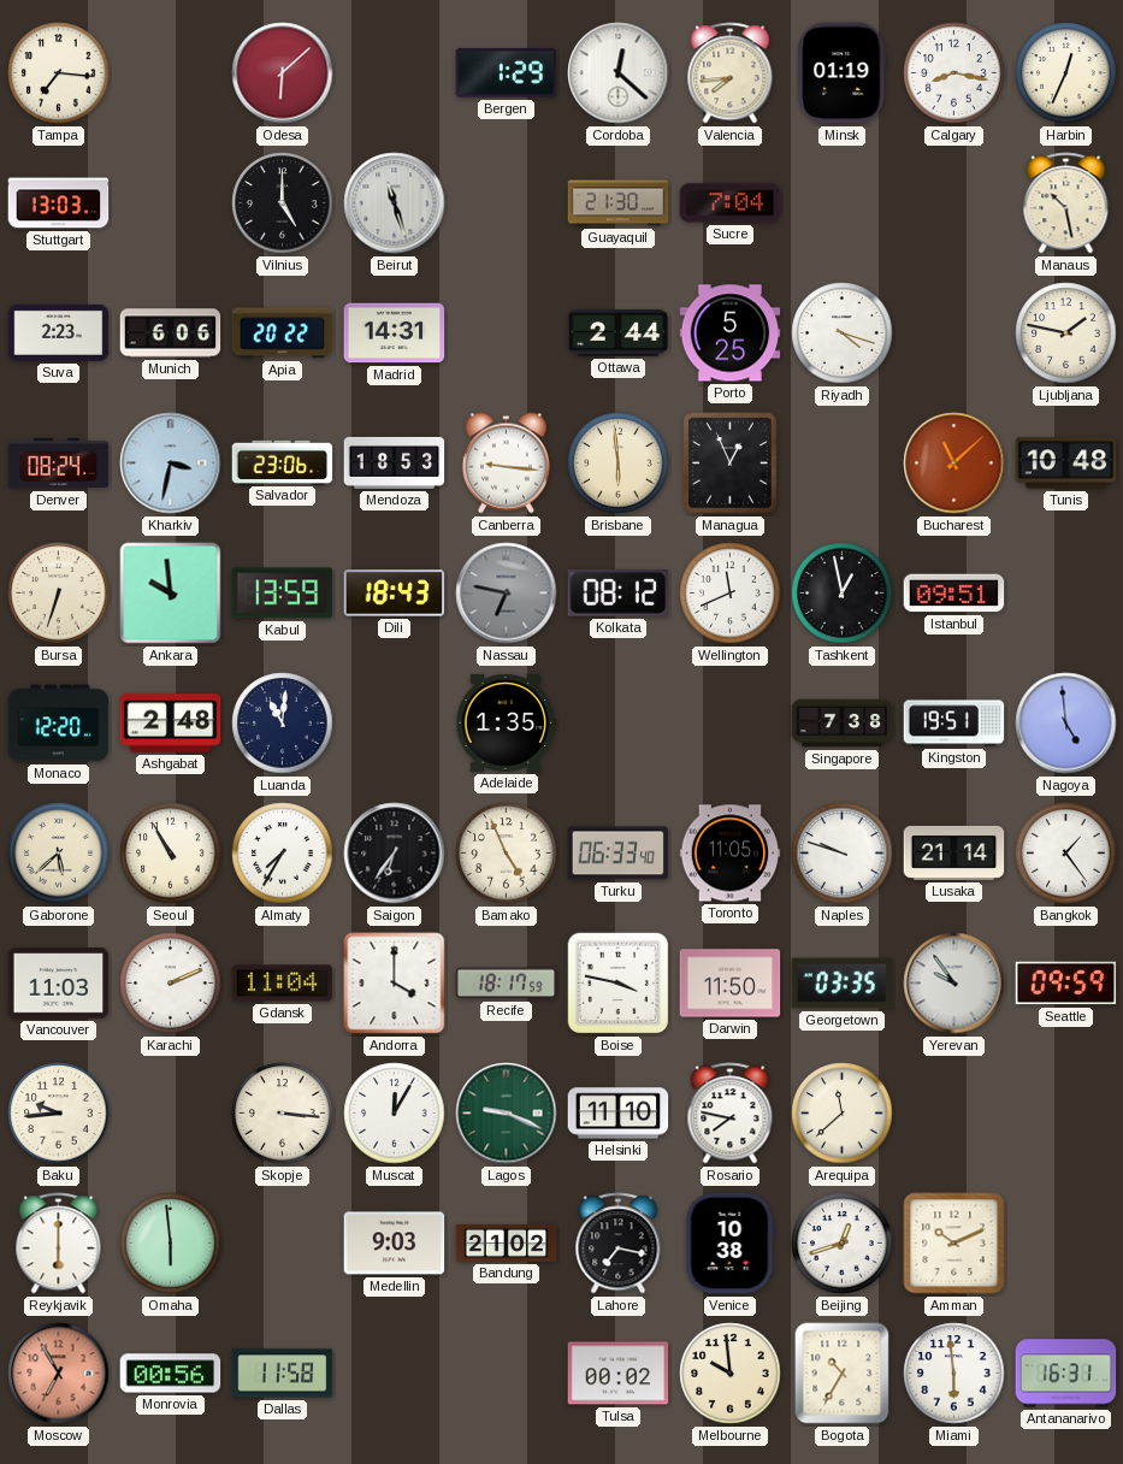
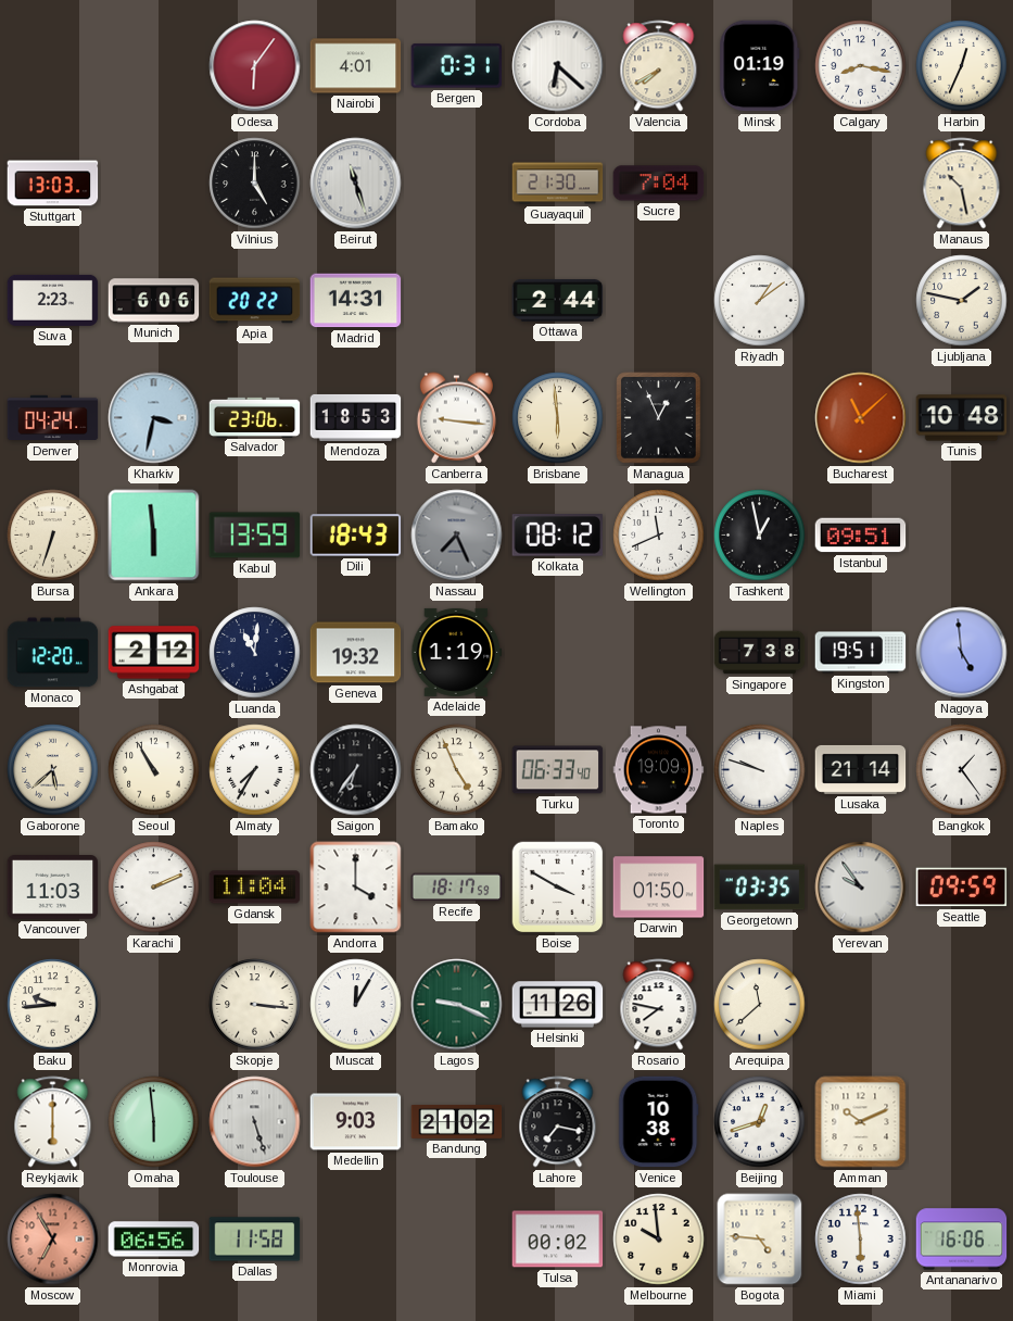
Tampa: 7:16 -> none (59, 73)
Odesa: 6:08 -> 6:06 (255, 66)
Nairobi: none -> 4:01 (356, 66)
Bergen: 1:29 -> 0:31 (457, 66)
Cordoba: 12:22 -> 6:22 (558, 66)
Valencia: 7:44 -> 7:40 (659, 66)
Porto: 5:25 -> none (731, 333)
Riyadh: 4:18 -> 1:09 (760, 301)
Denver: 08:24 -> 04:24 (53, 418)
Ankara: 9:59 -> 5:59 (154, 536)
Nassau: 6:47 -> 7:26 (457, 536)
Ashgabat: 2:48 -> 2:12 (154, 653)
Geneva: none -> 19:32 (356, 653)
Adelaide: 1:35 -> 1:19 (457, 652)
Toronto: 11:05 -> 19:09 (659, 770)
Boise: 3:47 -> 3:50 (558, 888)
Darwin: 11:50 -> 01:50 (659, 888)
Helsinki: 11:10 -> 11:26 (558, 1005)
Toulouse: none -> 5:27 (255, 1122)
Monrovia: 00:56 -> 06:56 (154, 1240)
Bogota: 10:35 -> 4:46 (760, 1240)
Antananarivo: 16:31 -> 16:06 (962, 1240)
